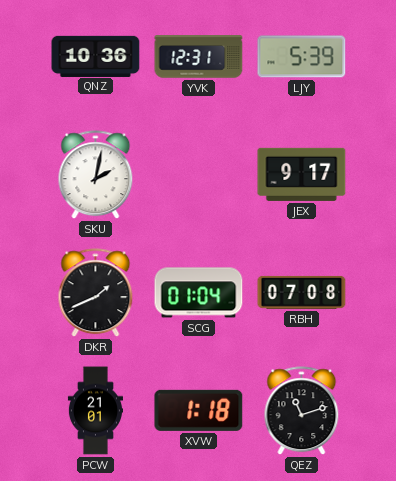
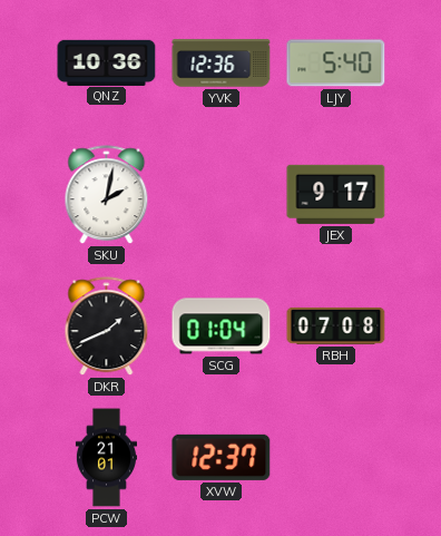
YVK: 12:31 -> 12:36 (222, 64)
LJY: 5:39 -> 5:40 (336, 64)
XVW: 1:18 -> 12:37 (222, 457)
QEZ: 11:12 -> none (302, 411)
